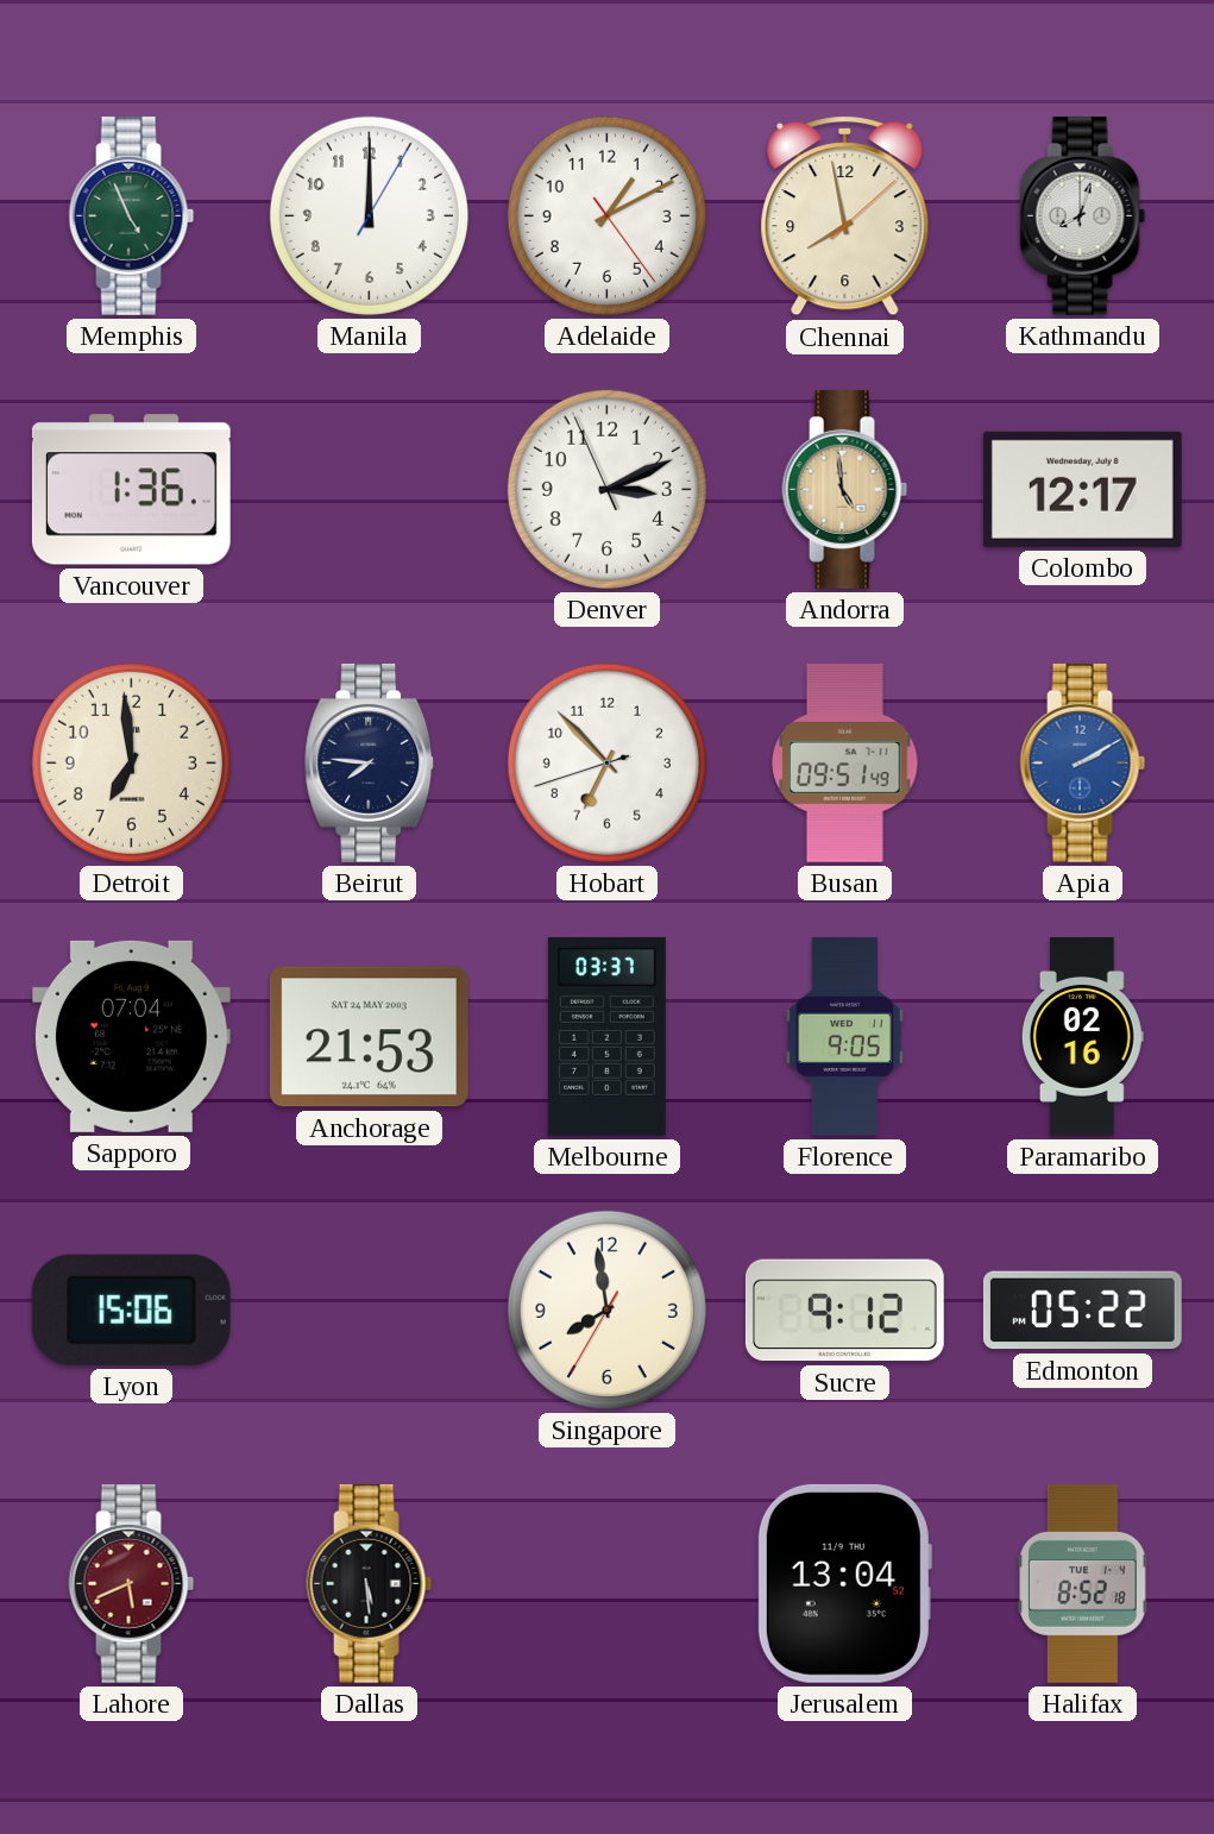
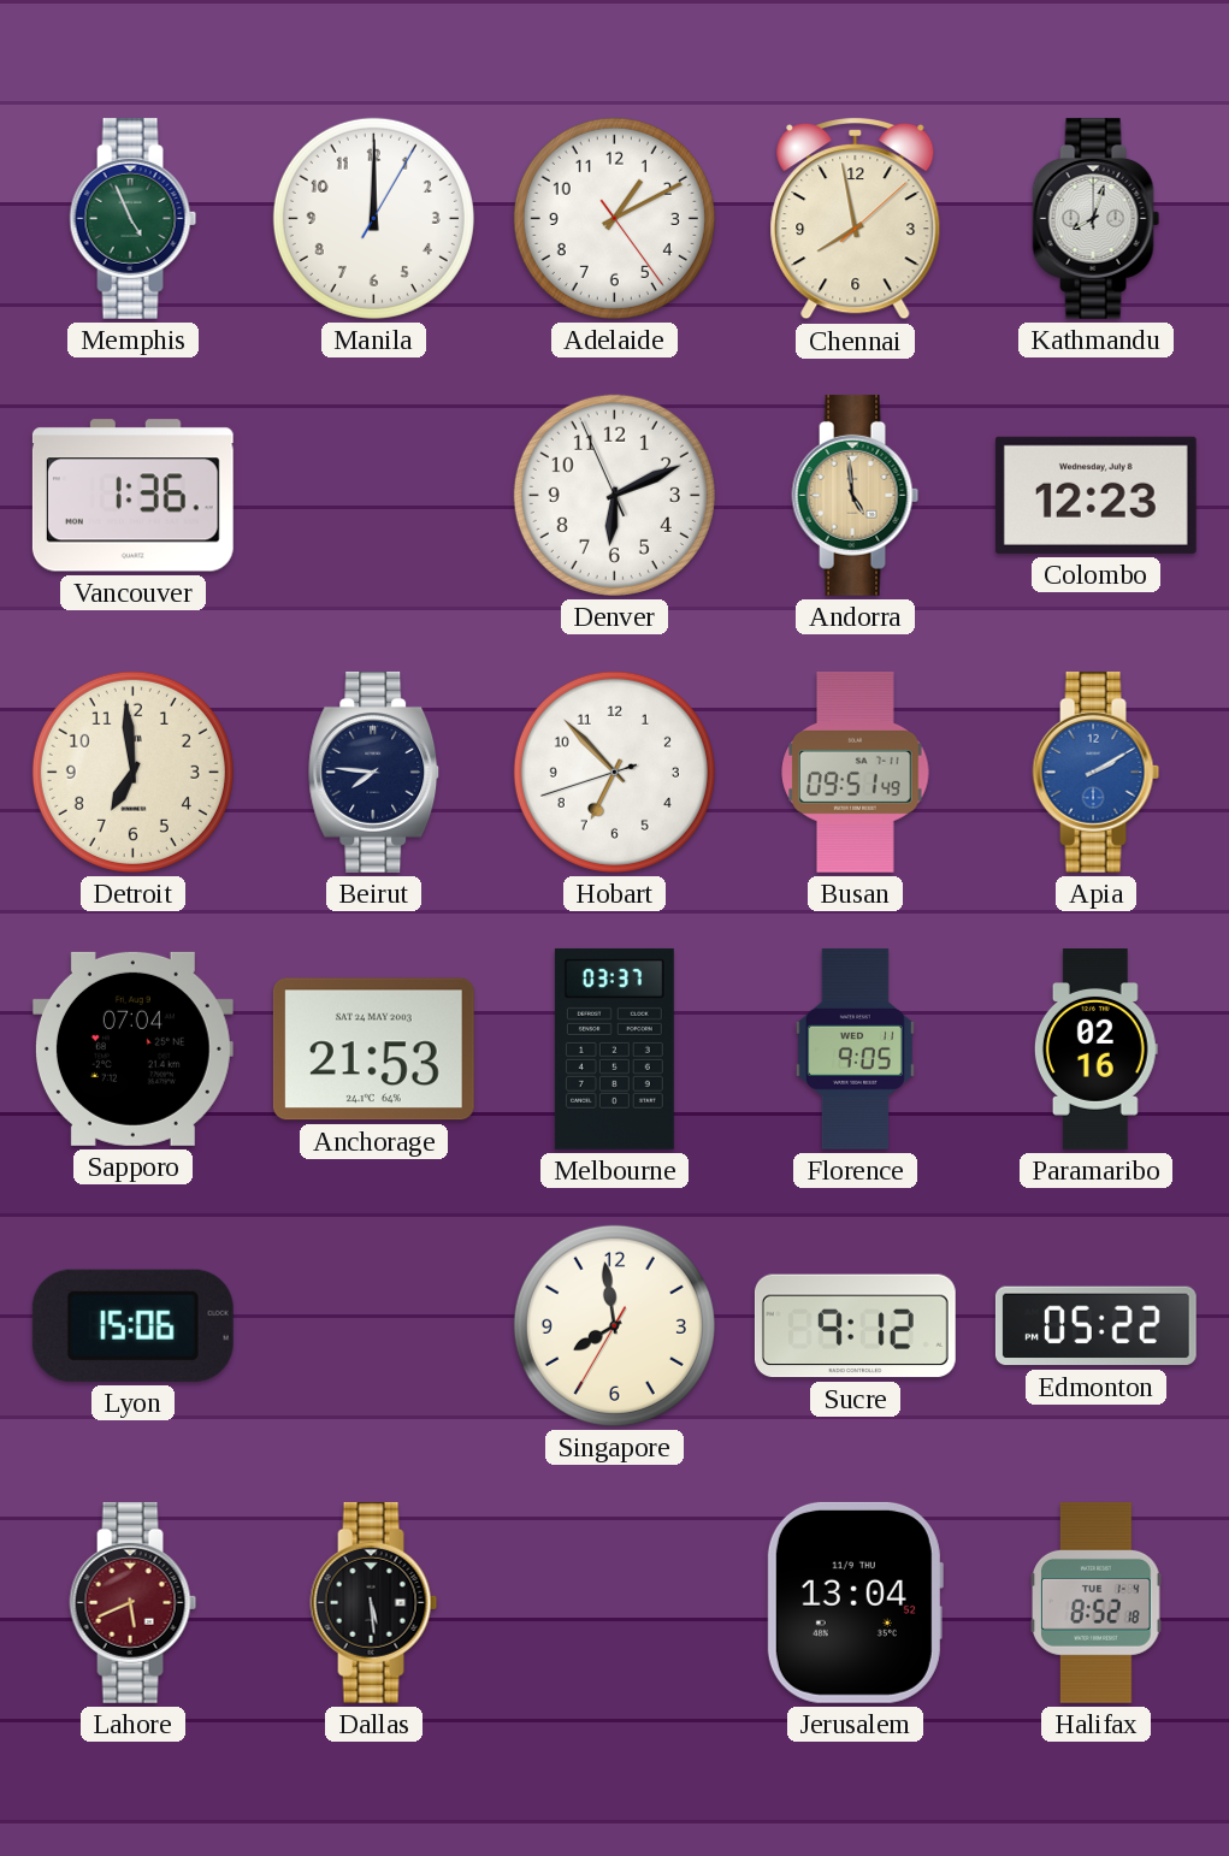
Denver: 3:10 -> 6:10 (614, 495)
Colombo: 12:17 -> 12:23 (1095, 495)
